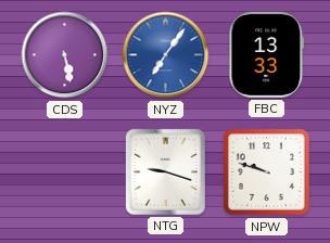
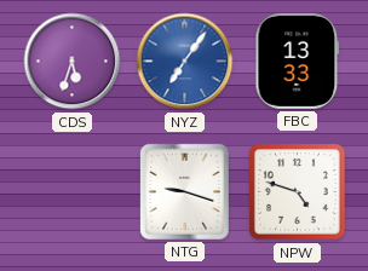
CDS: 5:28 -> 5:33 (73, 62)
NPW: 9:48 -> 4:48 (298, 192)
